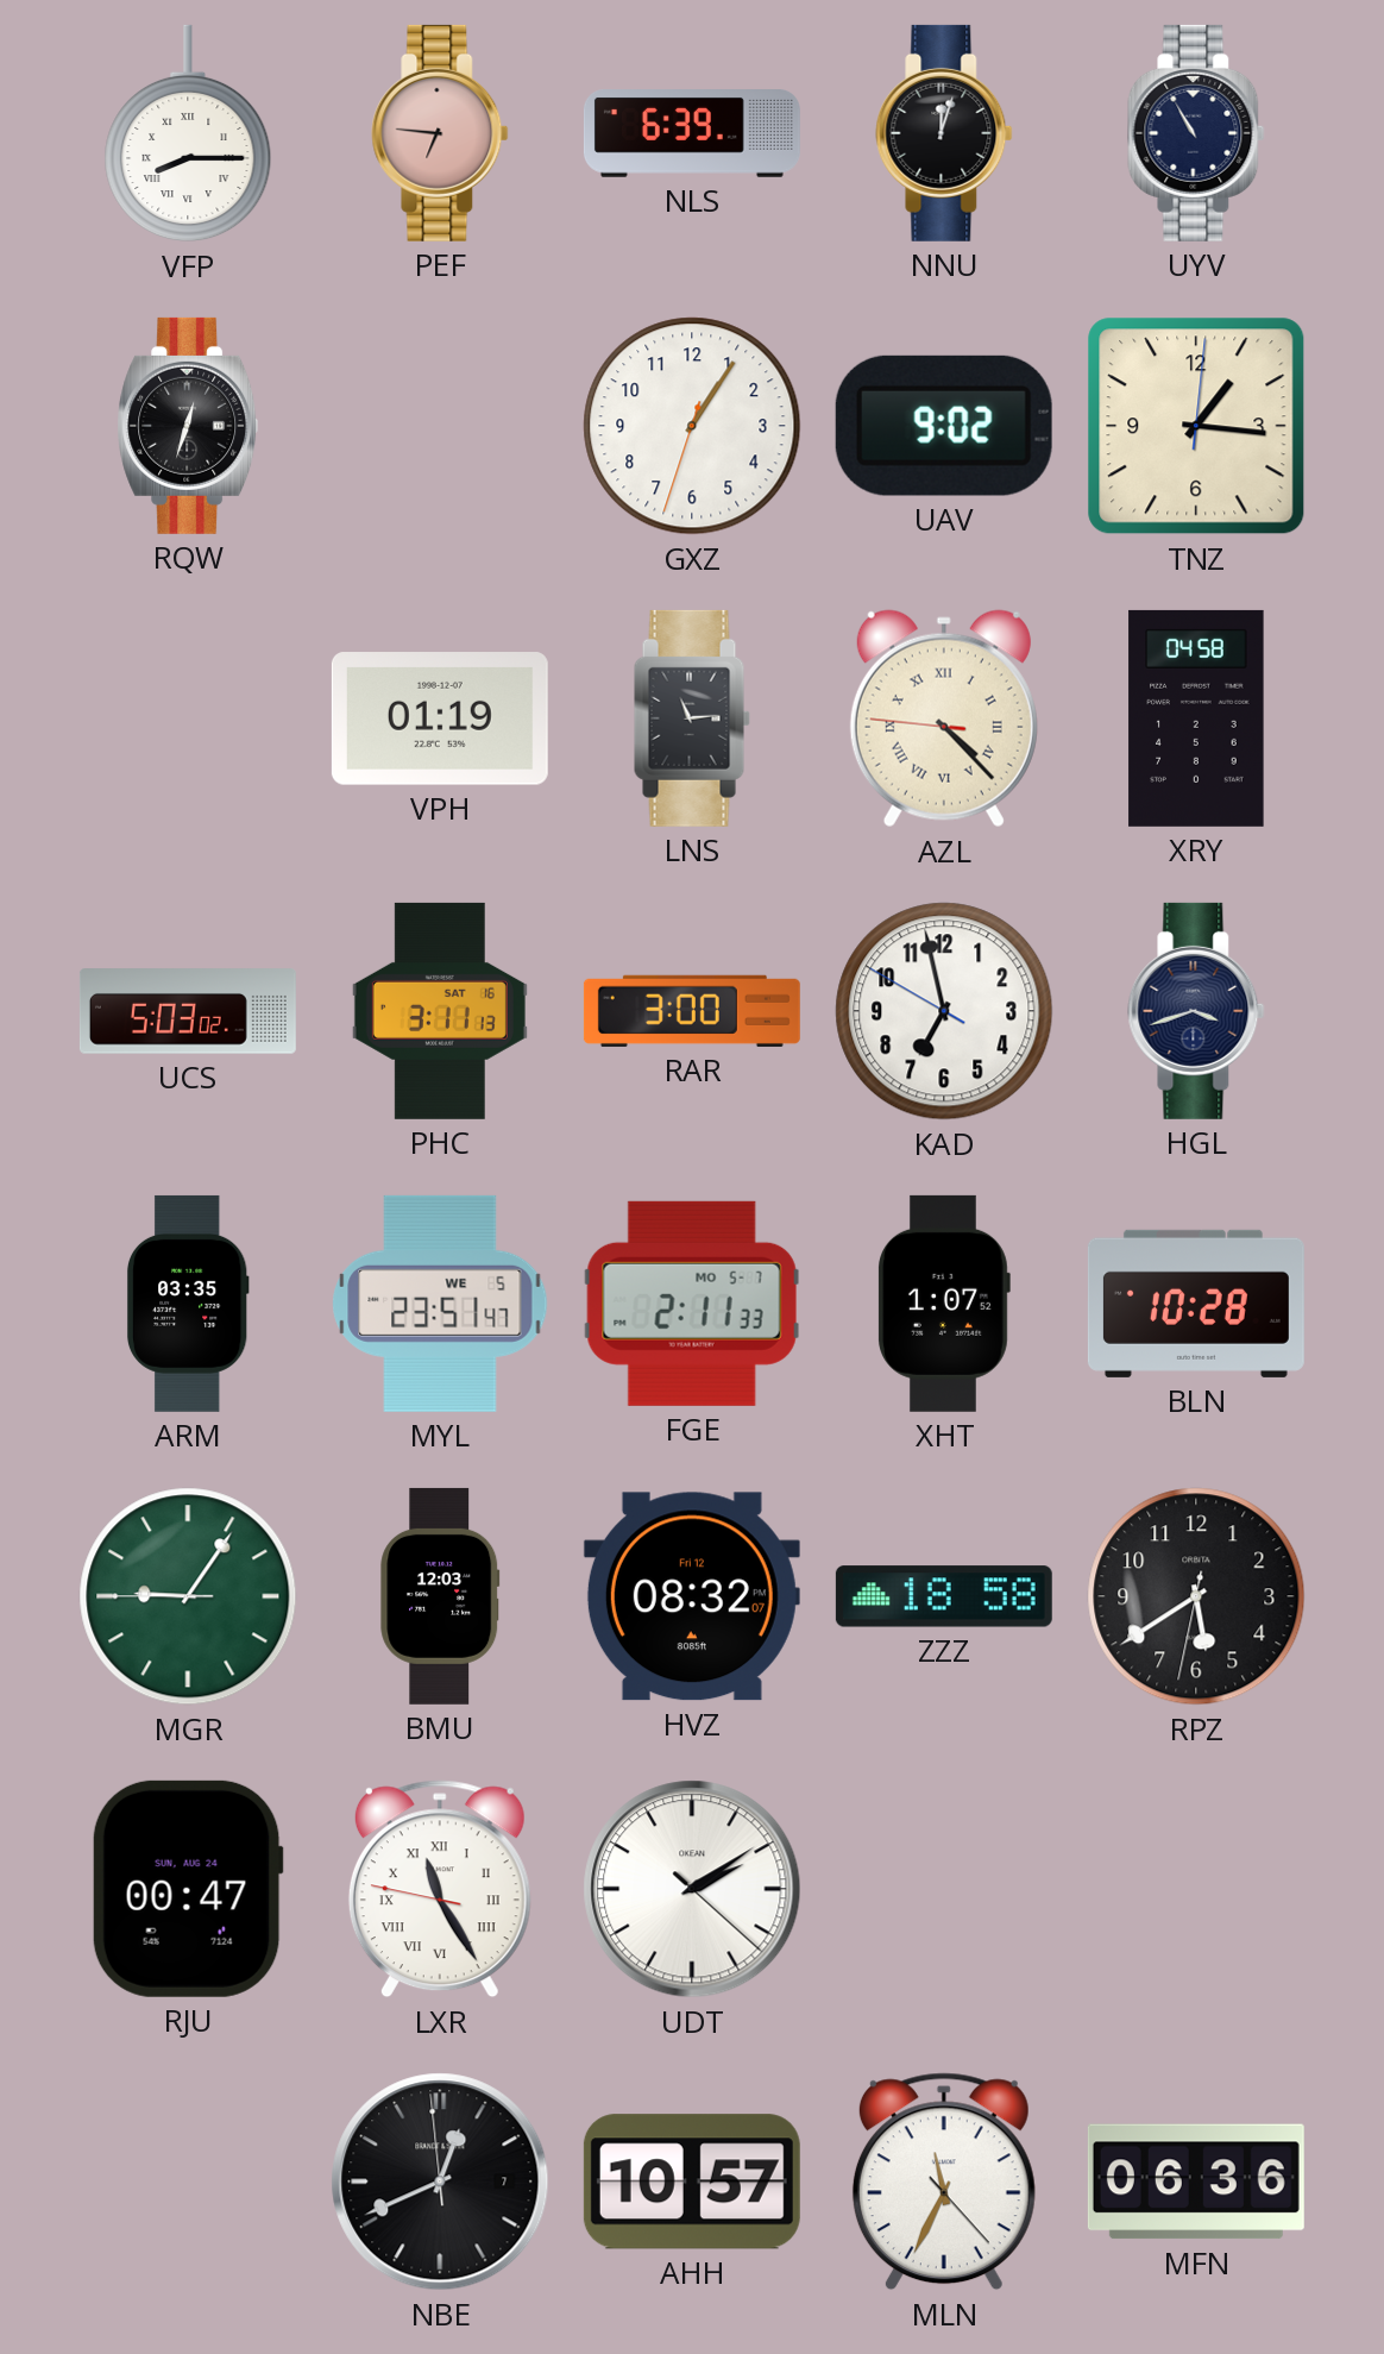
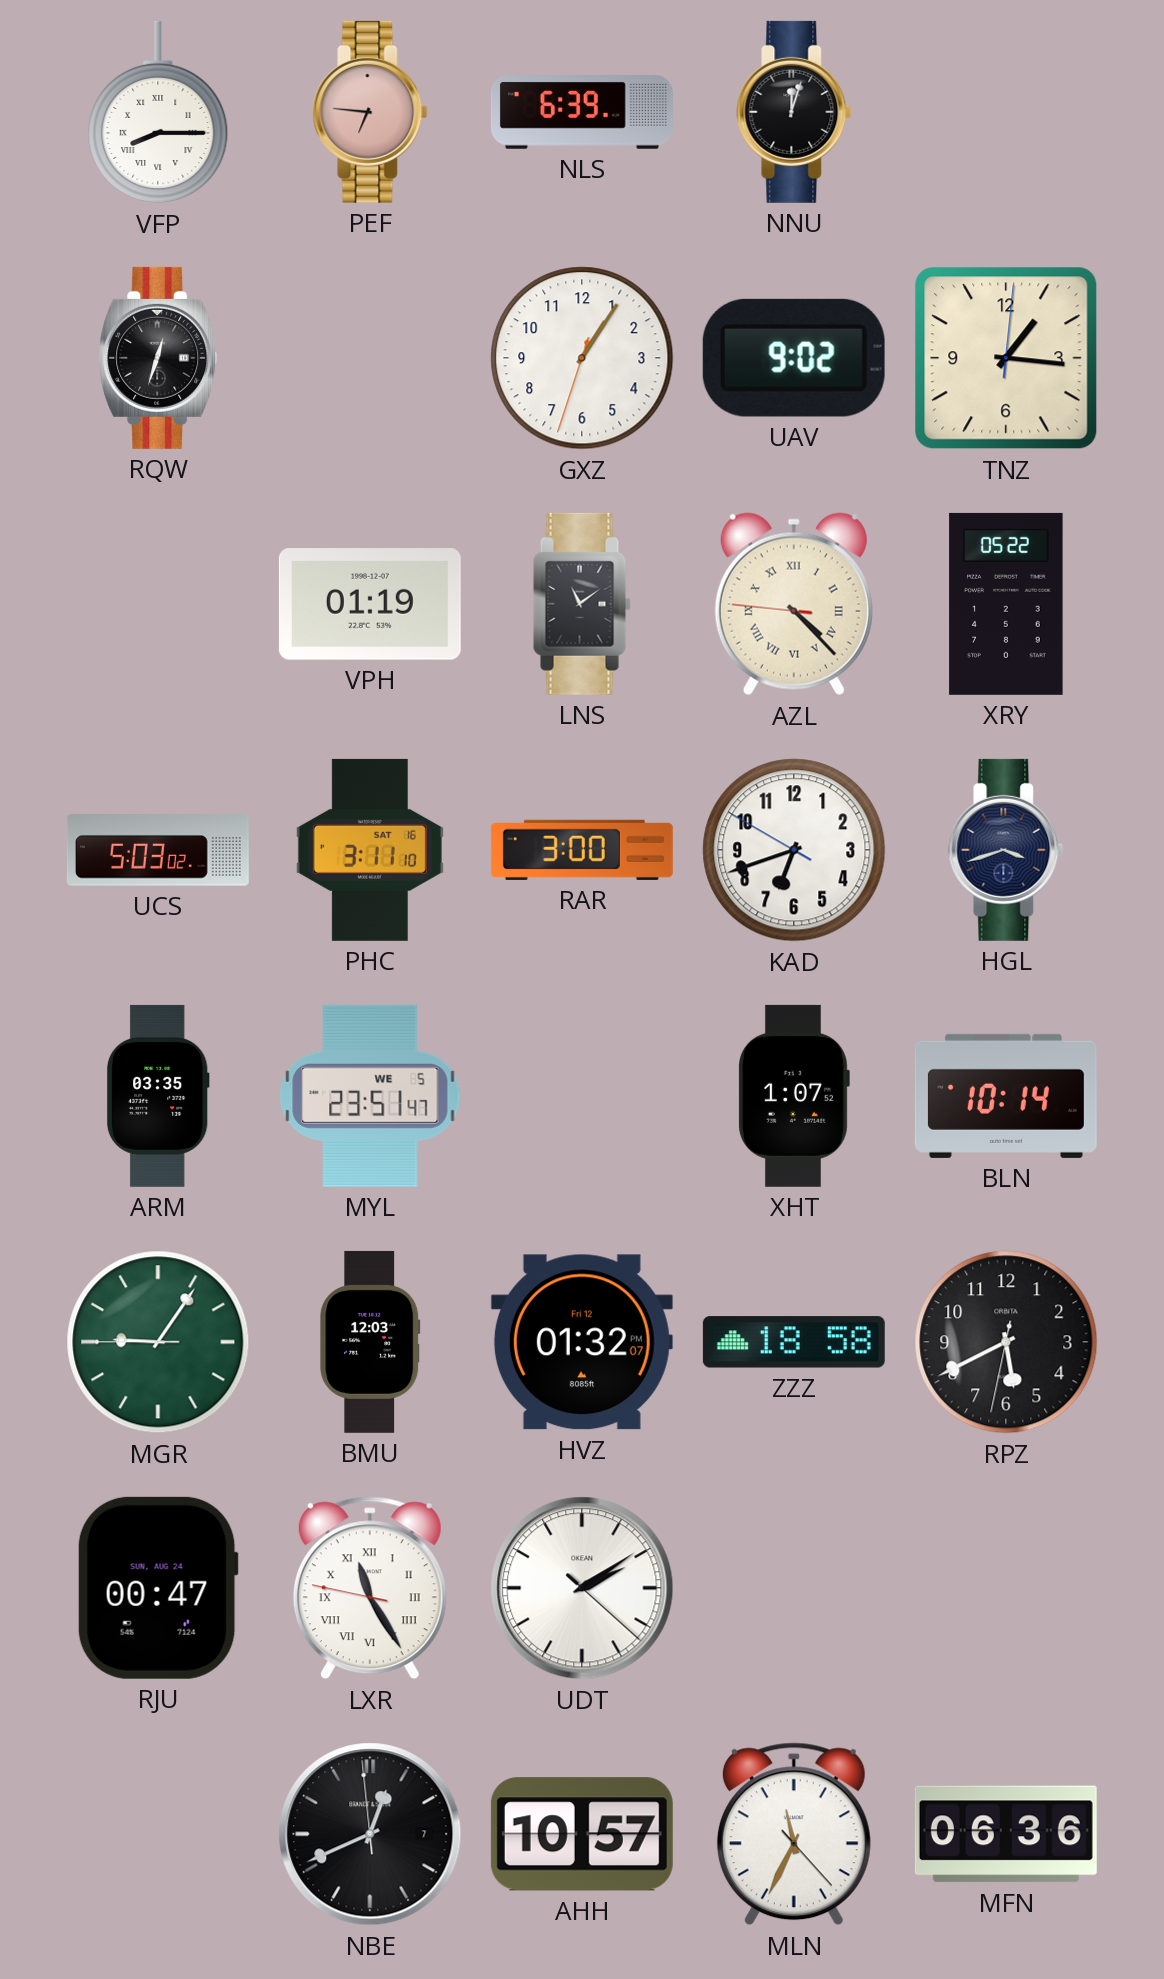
UYV: 10:55 -> none (1196, 133)
LNS: 11:14 -> 11:09 (582, 604)
XRY: 04:58 -> 05:22 (1006, 604)
PHC: 3:11:13 -> 3:11:10 (370, 850)
KAD: 6:57 -> 6:41 (794, 850)
FGE: 2:11 -> none (692, 1304)
BLN: 10:28 -> 10:14 (1006, 1096)
HVZ: 08:32 -> 01:32 (582, 1342)
RPZ: 5:39 -> 5:40 (1006, 1342)
